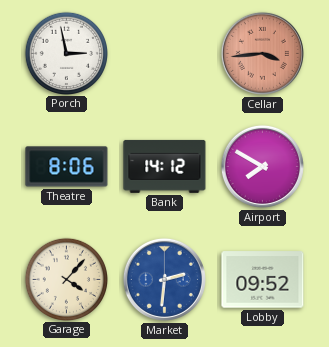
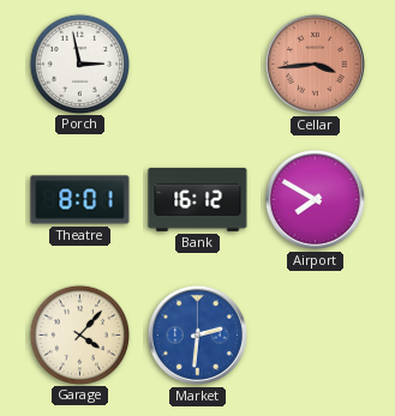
Theatre: 8:06 -> 8:01 (80, 200)
Bank: 14:12 -> 16:12 (198, 199)
Lobby: 09:52 -> none (263, 280)
